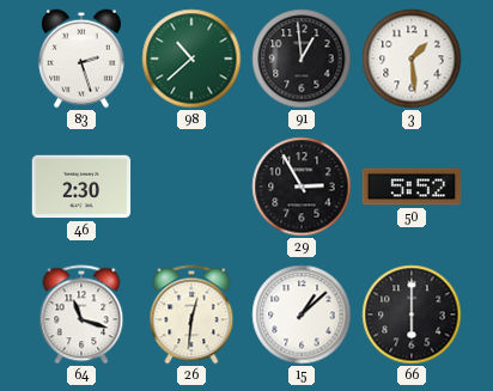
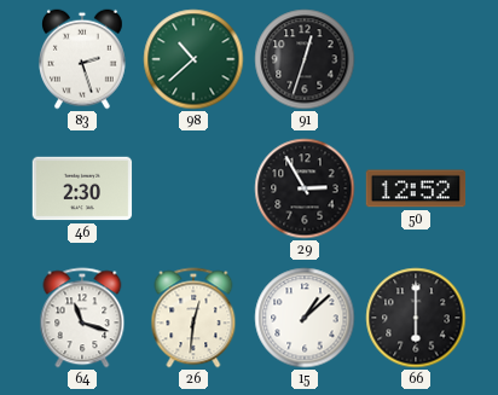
91: 12:59 -> 12:33 (305, 59)
3: 1:29 -> none (412, 59)
50: 5:52 -> 12:52 (416, 188)
